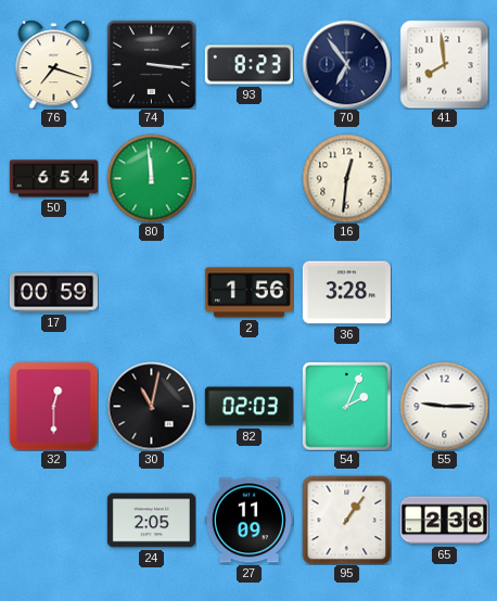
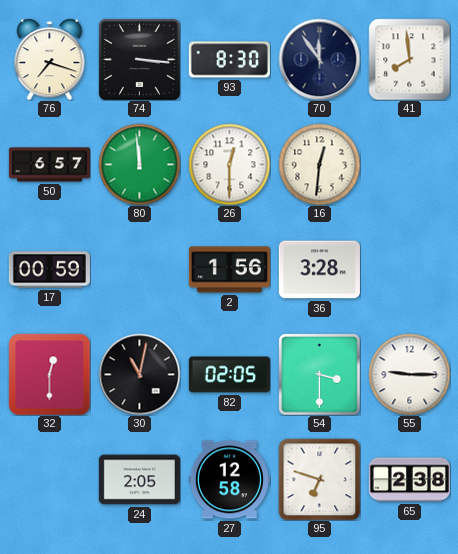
93: 8:23 -> 8:30 (229, 60)
70: 6:54 -> 11:54 (319, 59)
50: 6:54 -> 6:57 (49, 165)
26: none -> 12:30 (229, 164)
82: 02:03 -> 02:05 (229, 375)
54: 2:04 -> 3:30 (320, 375)
27: 11:09 -> 12:58 (229, 480)
95: 1:06 -> 6:48 (319, 479)
